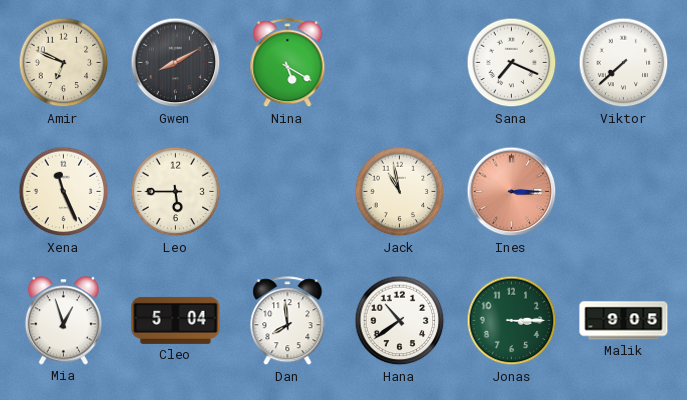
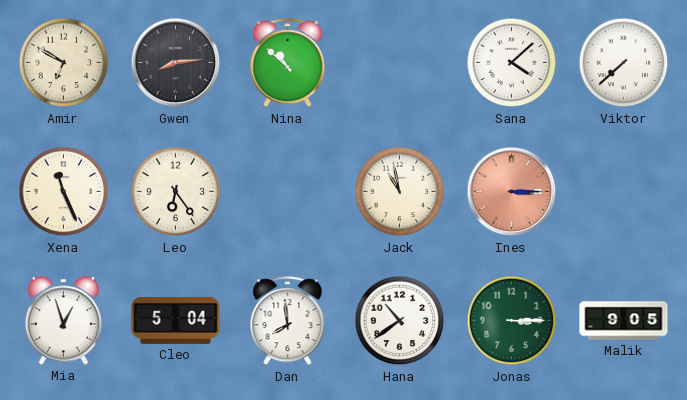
Amir: 6:49 -> 6:50 (64, 63)
Gwen: 8:10 -> 8:14 (176, 63)
Nina: 5:20 -> 10:52 (288, 63)
Sana: 7:19 -> 4:08 (512, 63)
Leo: 5:45 -> 6:24 (176, 192)
